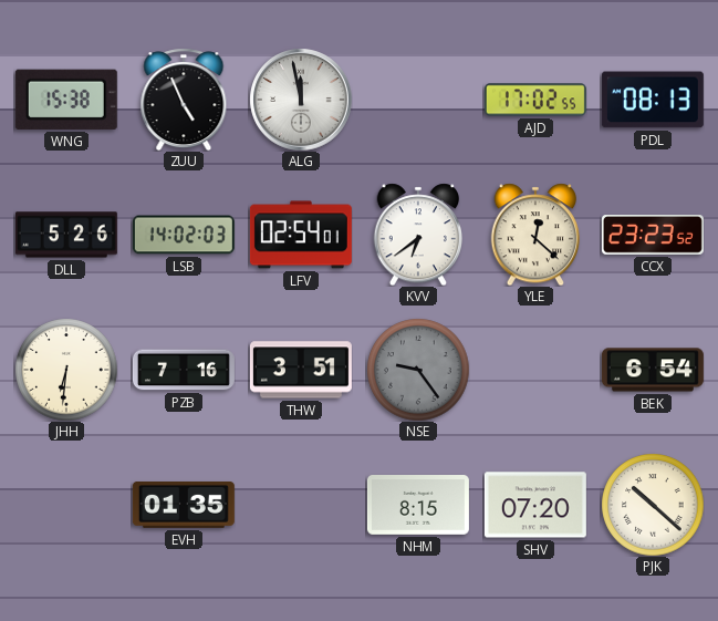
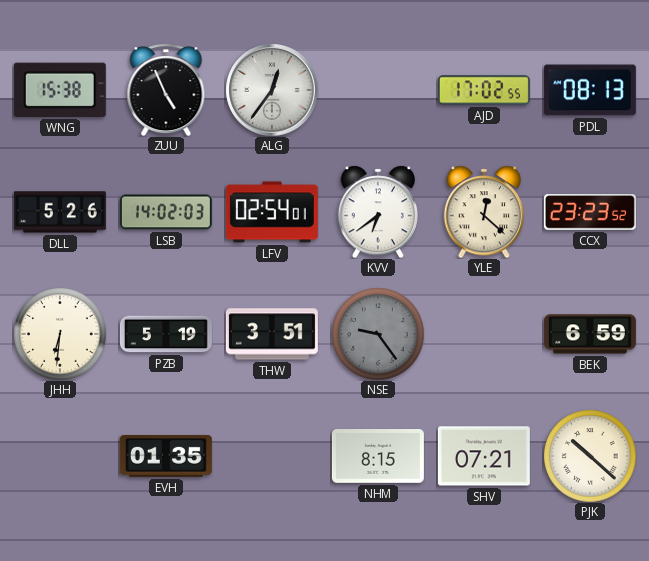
ALG: 11:58 -> 12:36 (272, 90)
PZB: 7:16 -> 5:19 (166, 334)
BEK: 6:54 -> 6:59 (590, 334)
SHV: 07:20 -> 07:21 (484, 456)
